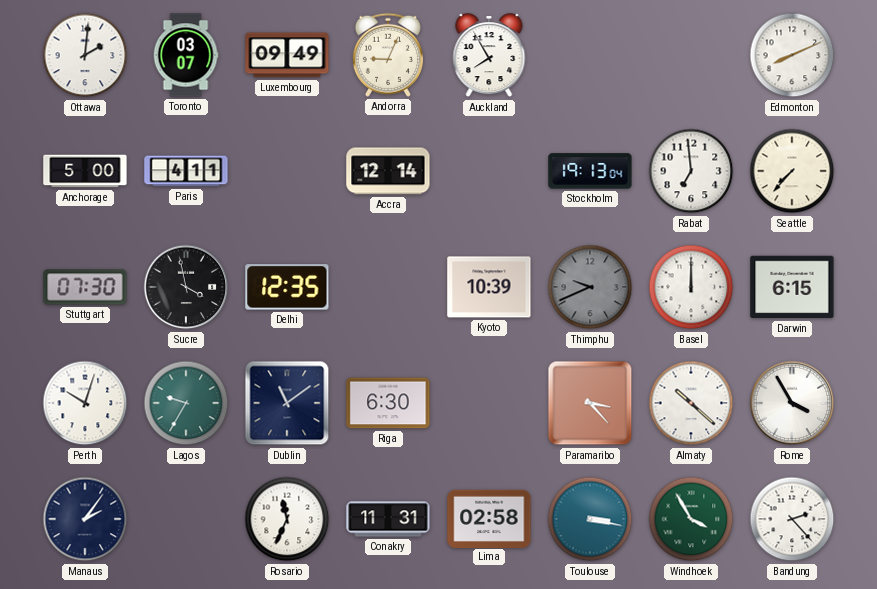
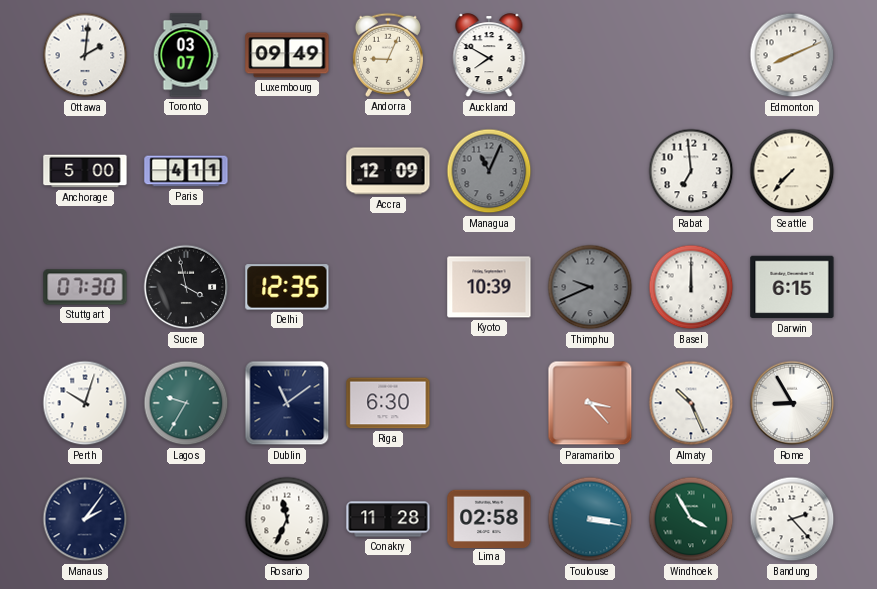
Auckland: 7:55 -> 7:50 (489, 56)
Accra: 12:14 -> 12:09 (388, 171)
Managua: none -> 11:04 (489, 171)
Stockholm: 19:13 -> none (590, 171)
Almaty: 10:22 -> 10:26 (691, 403)
Rome: 3:55 -> 8:55 (792, 403)
Conakry: 11:31 -> 11:28 (388, 519)
